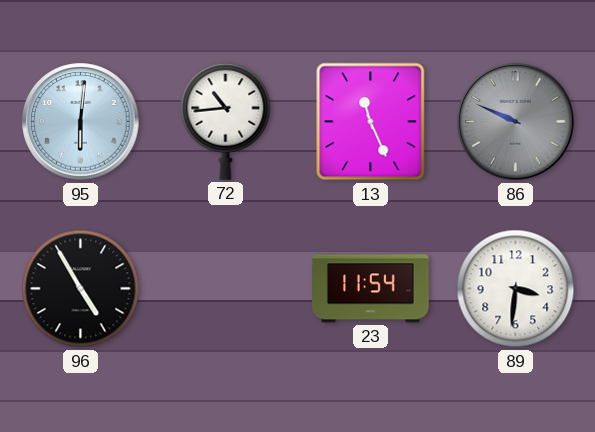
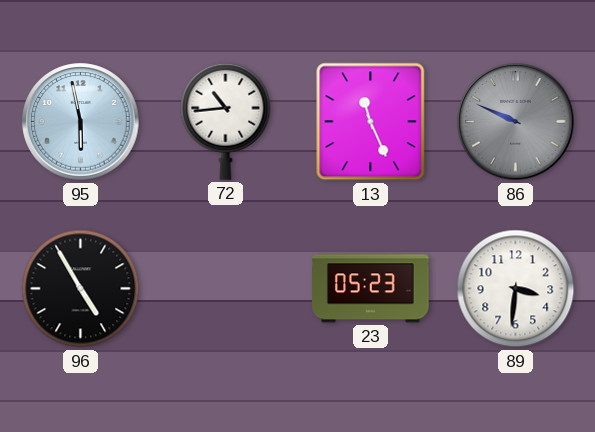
95: 6:01 -> 5:58 (81, 122)
23: 11:54 -> 05:23 (371, 289)
